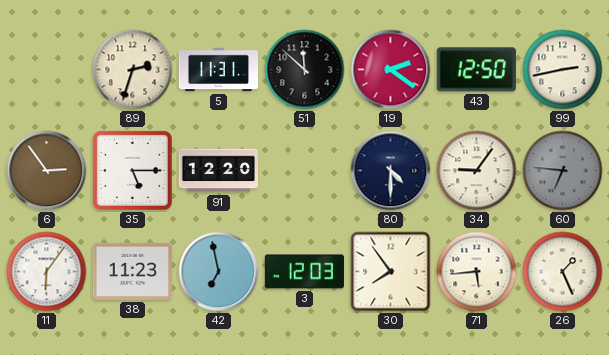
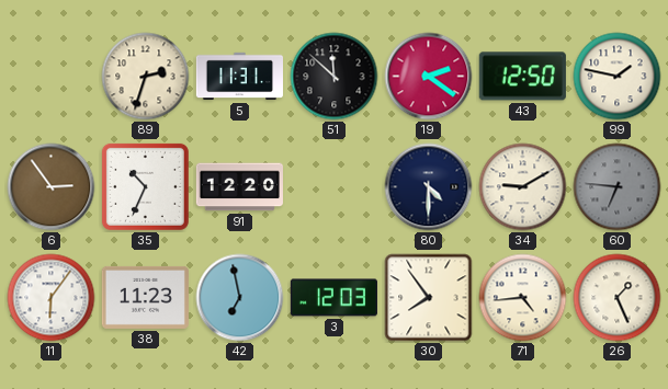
99: 2:43 -> 1:47 (618, 77)
35: 5:15 -> 10:34 (145, 186)
34: 9:06 -> 9:10 (523, 187)
71: 5:44 -> 4:44 (523, 298)
